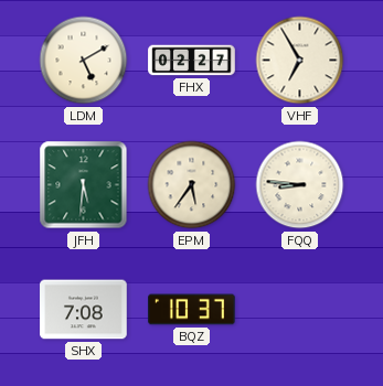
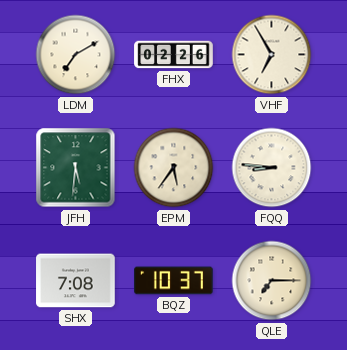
LDM: 5:10 -> 7:10 (76, 55)
FHX: 02:27 -> 02:26 (174, 55)
QLE: none -> 7:15 (272, 281)
